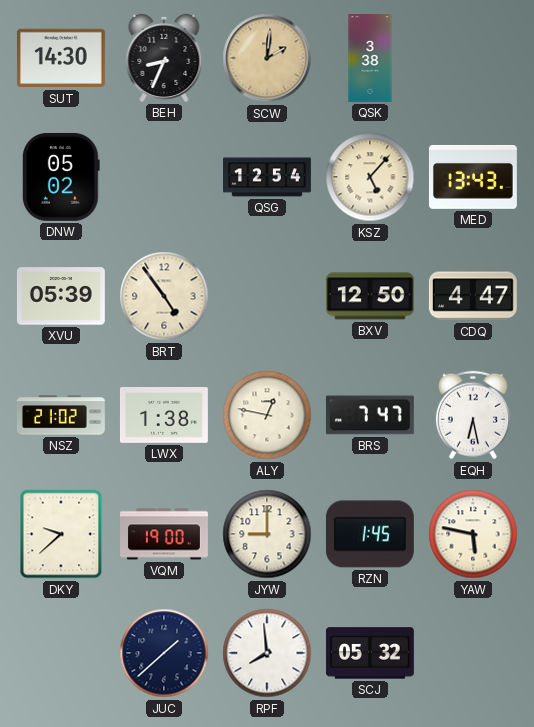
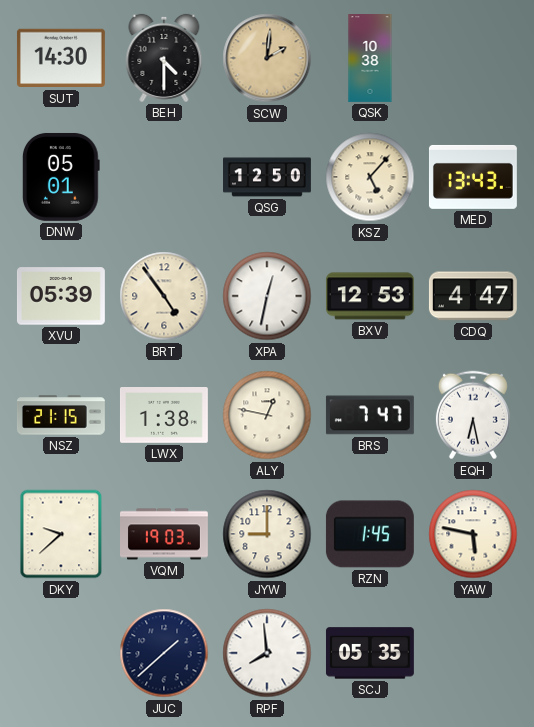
BEH: 8:34 -> 4:30 (164, 58)
QSK: 3:38 -> 10:38 (370, 59)
DNW: 05:02 -> 05:01 (62, 177)
QSG: 12:54 -> 12:50 (268, 177)
XPA: none -> 12:32 (267, 296)
BXV: 12:50 -> 12:53 (370, 296)
NSZ: 21:02 -> 21:15 (61, 415)
VQM: 19:00 -> 19:03 (165, 534)
SCJ: 05:32 -> 05:35 (370, 653)
